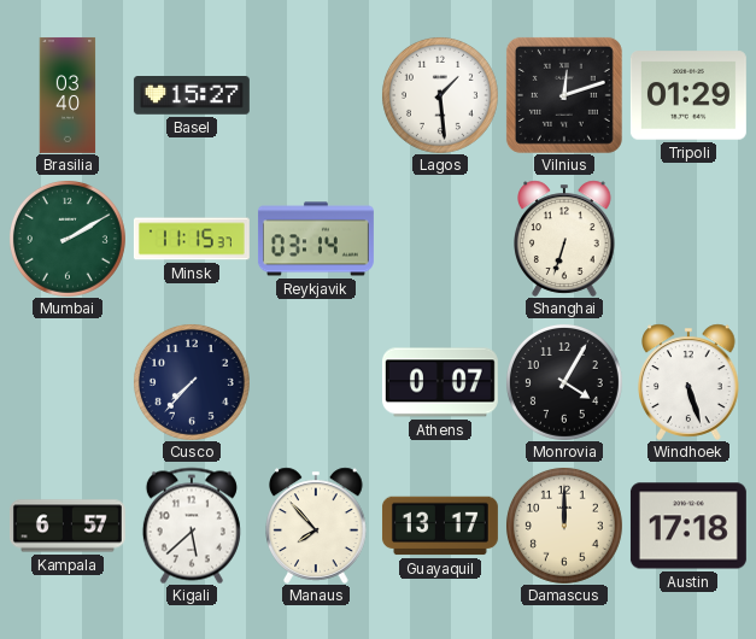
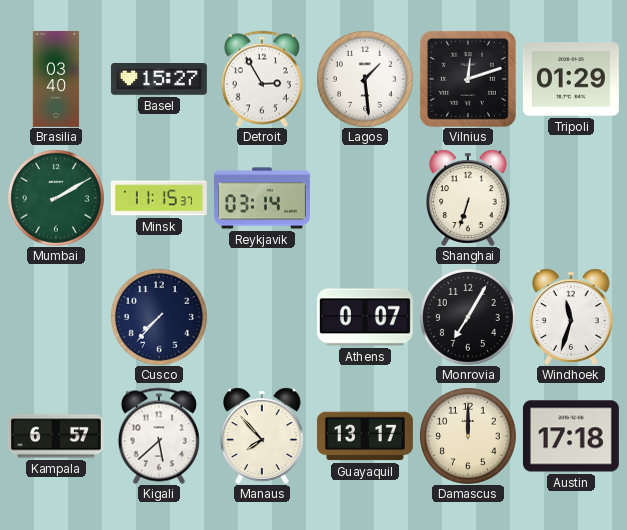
Detroit: none -> 2:55 (262, 79)
Monrovia: 4:05 -> 7:05 (468, 317)
Windhoek: 5:27 -> 11:33 (571, 317)
